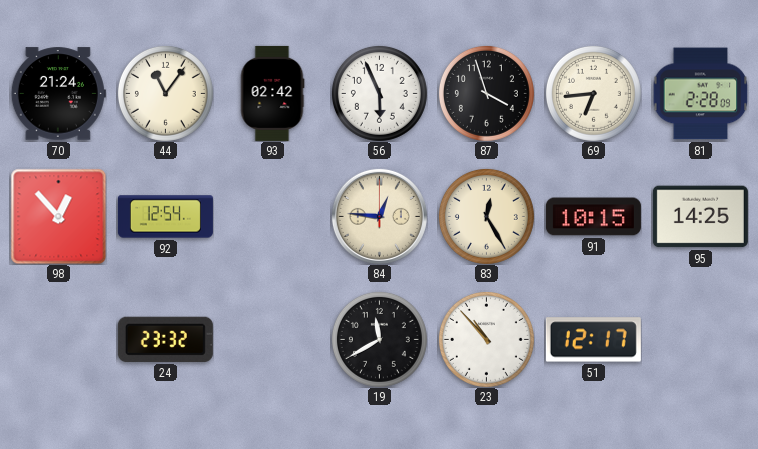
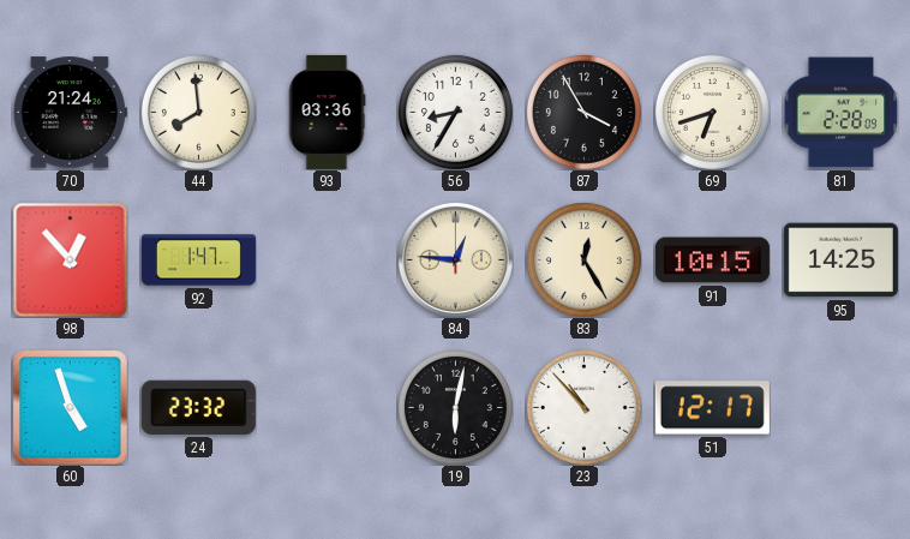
44: 11:06 -> 7:59 (198, 112)
93: 02:42 -> 03:36 (327, 112)
56: 5:56 -> 8:35 (455, 112)
87: 3:57 -> 3:55 (583, 112)
69: 6:44 -> 6:42 (712, 112)
92: 12:54 -> 1:47 (198, 260)
60: none -> 4:57 (71, 408)
19: 11:40 -> 6:02 (455, 407)
